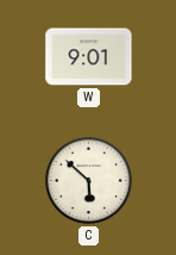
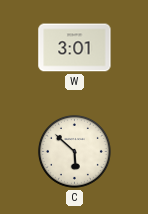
W: 9:01 -> 3:01 (75, 48)
